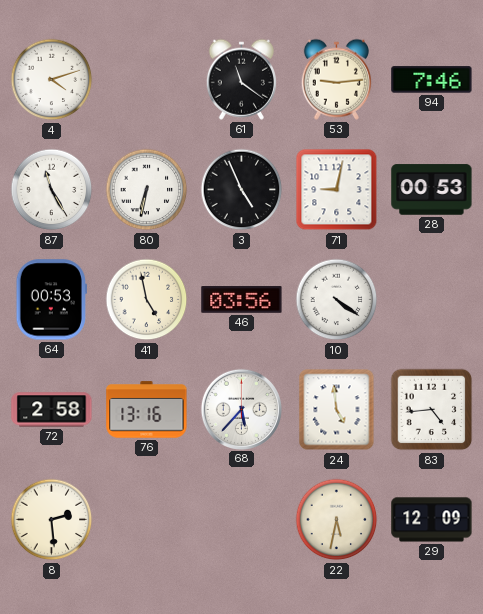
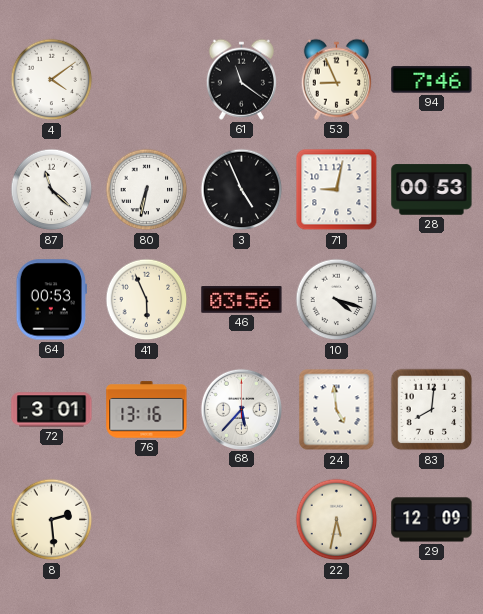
4: 4:12 -> 4:09 (52, 80)
53: 9:14 -> 8:56 (336, 79)
87: 11:25 -> 11:22 (52, 190)
41: 4:58 -> 5:56 (147, 300)
10: 4:21 -> 4:18 (337, 300)
72: 2:58 -> 3:01 (52, 410)
83: 4:44 -> 8:01 (432, 410)
